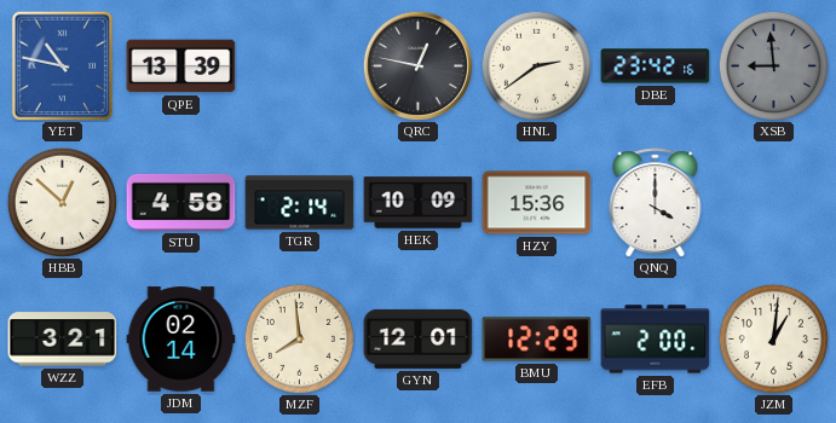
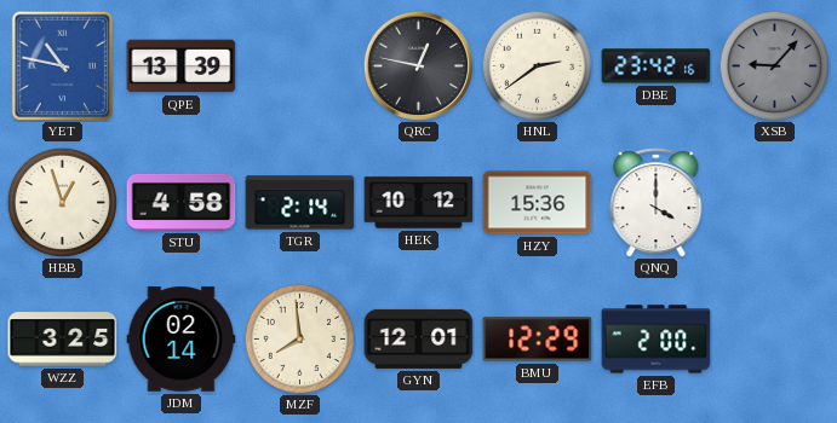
XSB: 8:59 -> 9:07 (774, 65)
HBB: 12:52 -> 12:57 (62, 202)
HEK: 10:09 -> 10:12 (419, 203)
WZZ: 3:21 -> 3:25 (63, 340)
JZM: 1:01 -> none (773, 338)
